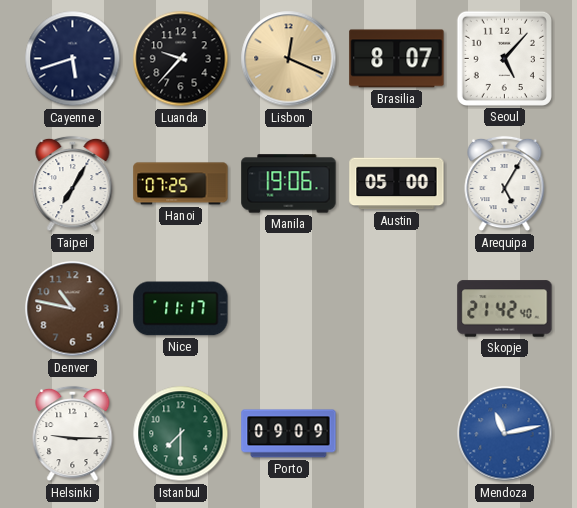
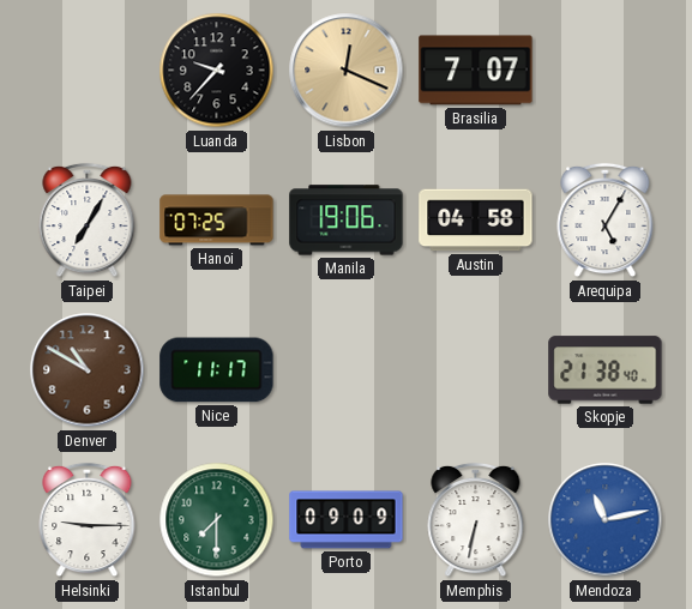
Cayenne: 5:42 -> none (73, 59)
Brasilia: 8:07 -> 7:07 (476, 71)
Seoul: 5:07 -> none (504, 58)
Austin: 05:00 -> 04:58 (476, 221)
Denver: 10:47 -> 10:50 (88, 370)
Skopje: 21:42 -> 21:38 (606, 370)
Memphis: none -> 6:32 (476, 520)
